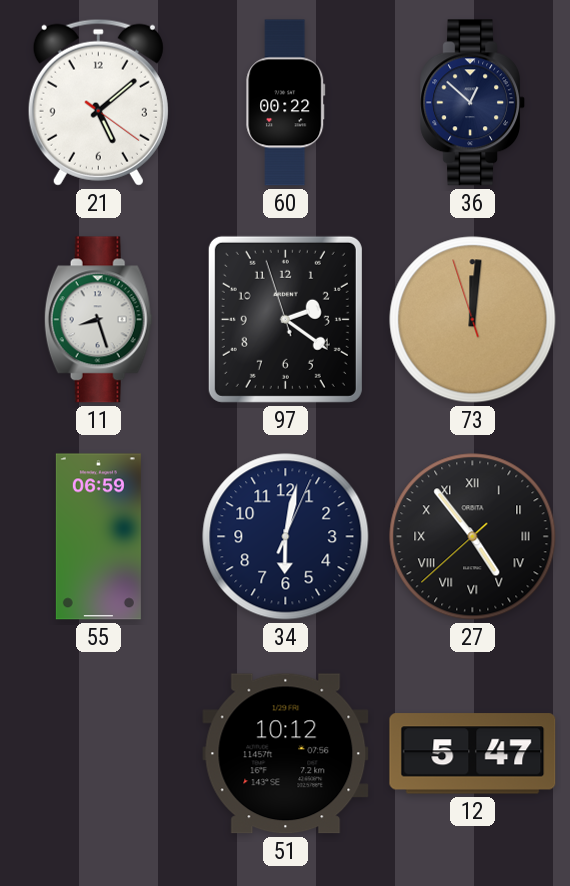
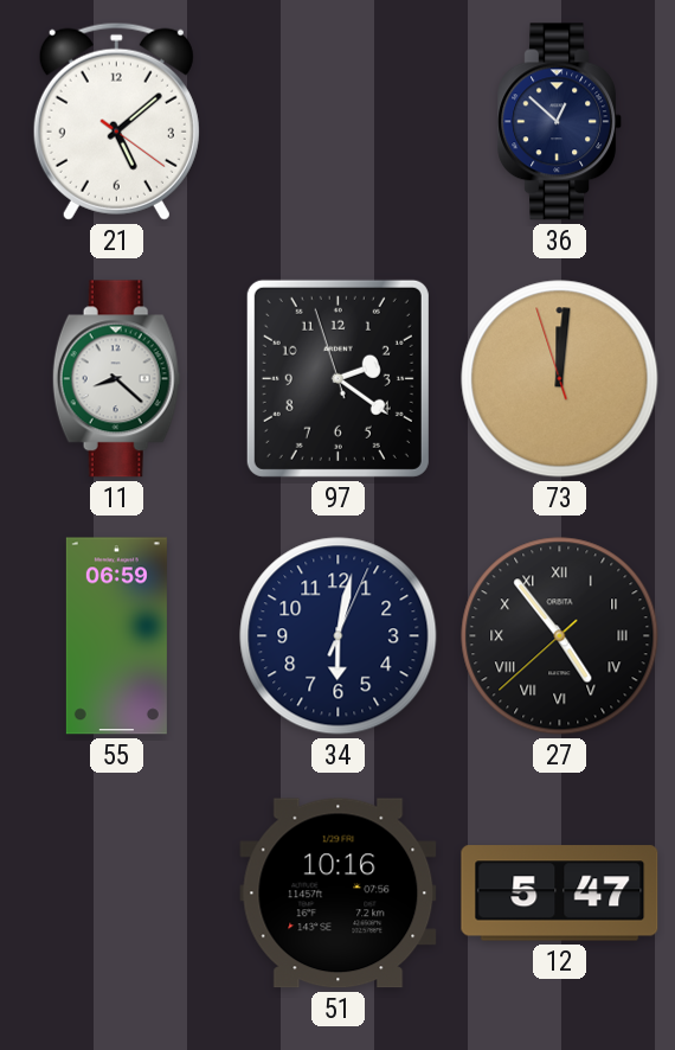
60: 00:22 -> none (286, 103)
11: 8:27 -> 8:22 (116, 379)
51: 10:12 -> 10:16 (339, 894)
